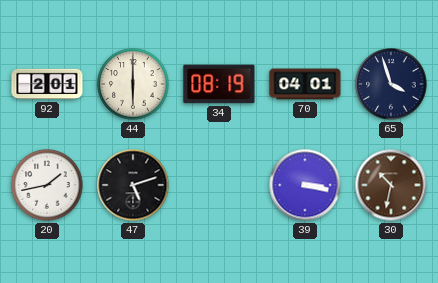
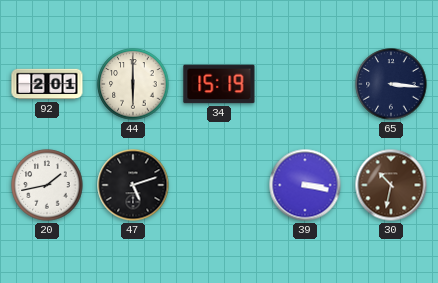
34: 08:19 -> 15:19 (219, 84)
70: 04:01 -> none (305, 84)
65: 3:57 -> 3:16 (391, 84)
